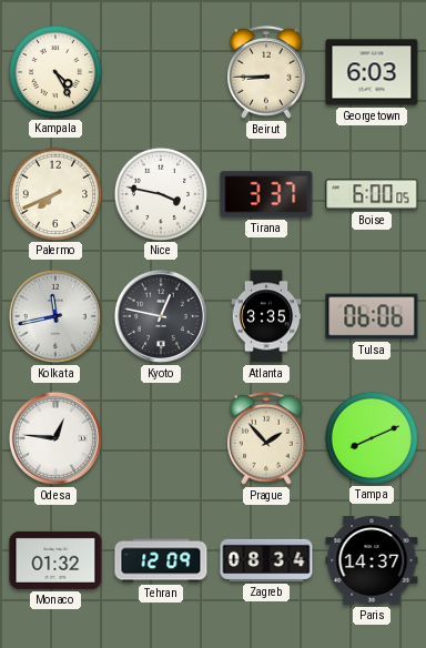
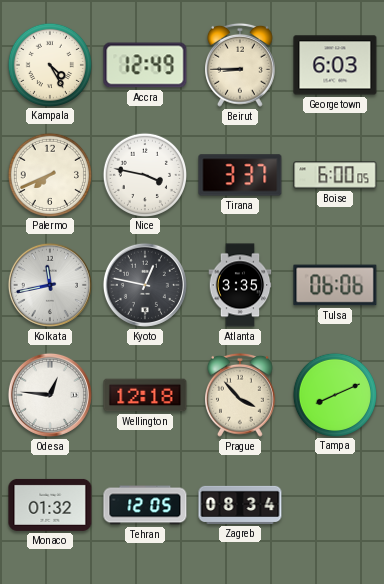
Accra: none -> 12:49 (145, 65)
Wellington: none -> 12:18 (145, 395)
Prague: 1:53 -> 3:53 (241, 395)
Tehran: 12:09 -> 12:05 (145, 505)
Paris: 14:37 -> none (372, 560)
